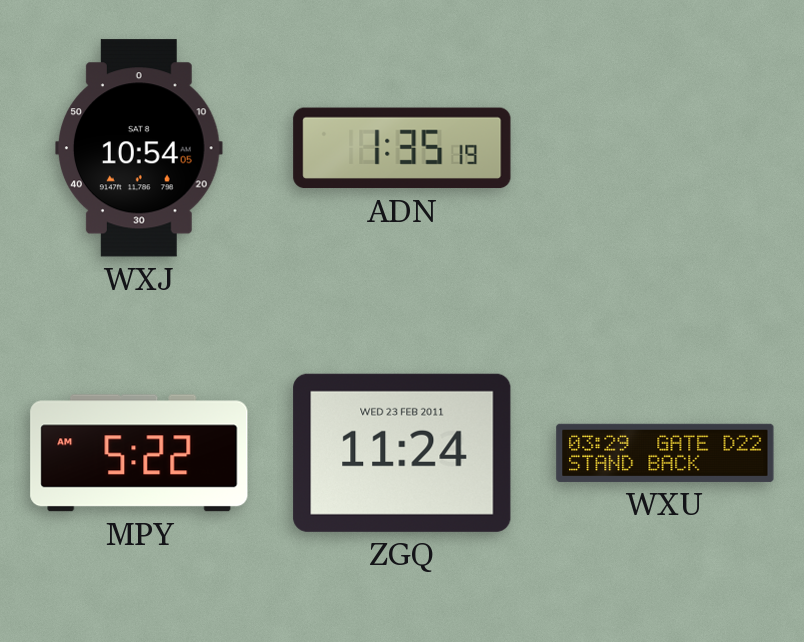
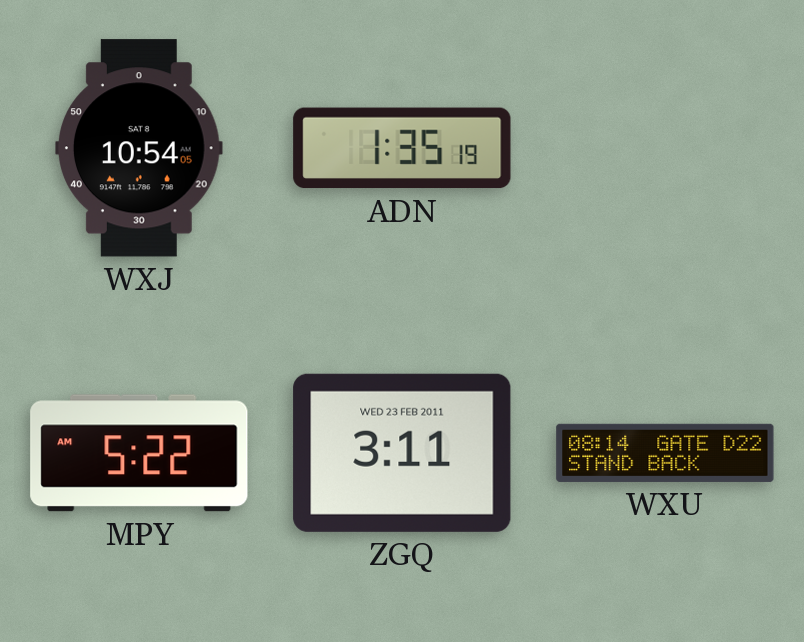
ZGQ: 11:24 -> 3:11 (402, 453)
WXU: 03:29 -> 08:14 (665, 453)
